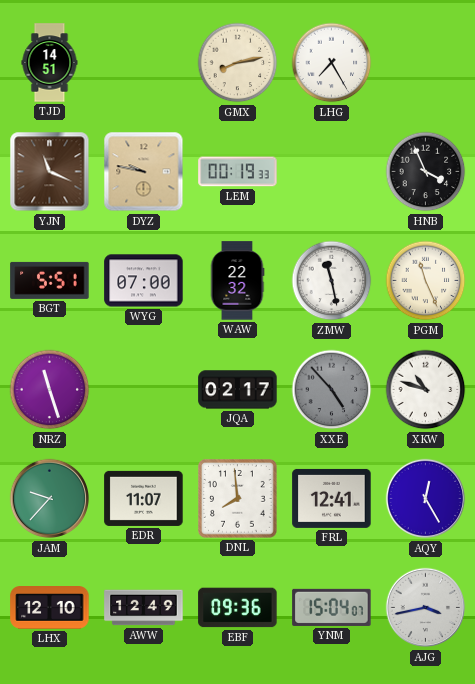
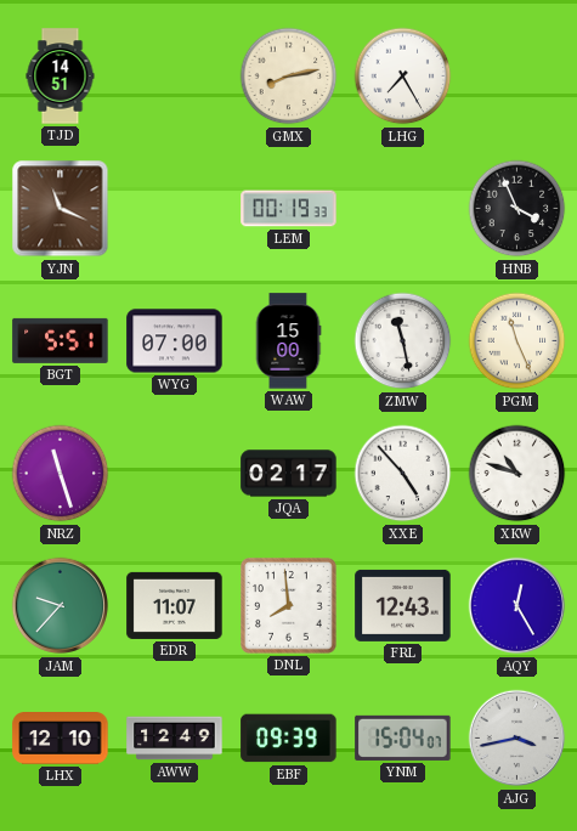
DYZ: 9:47 -> none (144, 172)
WAW: 22:32 -> 15:00 (288, 341)
XXE dial: grey -> white (403, 474)
FRL: 12:41 -> 12:43 (403, 605)
EBF: 09:36 -> 09:39 (289, 739)
